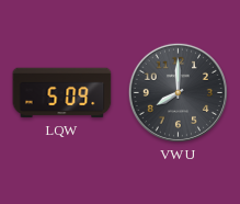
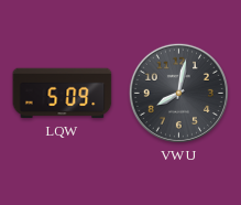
VWU: 8:00 -> 8:02 (178, 93)
